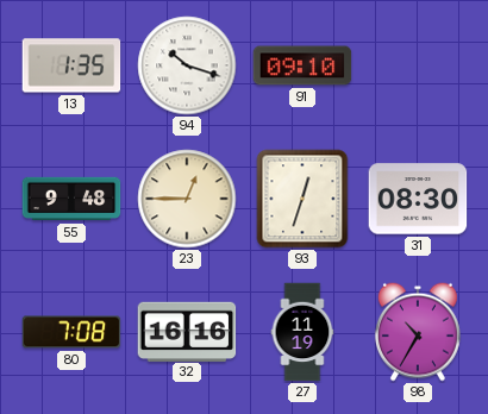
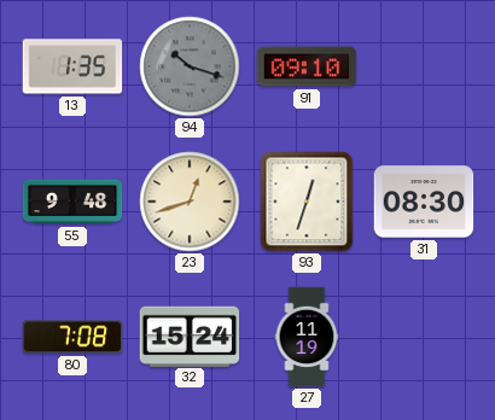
94 dial: white -> grey (190, 66)
23: 12:45 -> 12:42 (190, 202)
32: 16:16 -> 15:24 (190, 336)
98: 10:35 -> none (418, 332)
